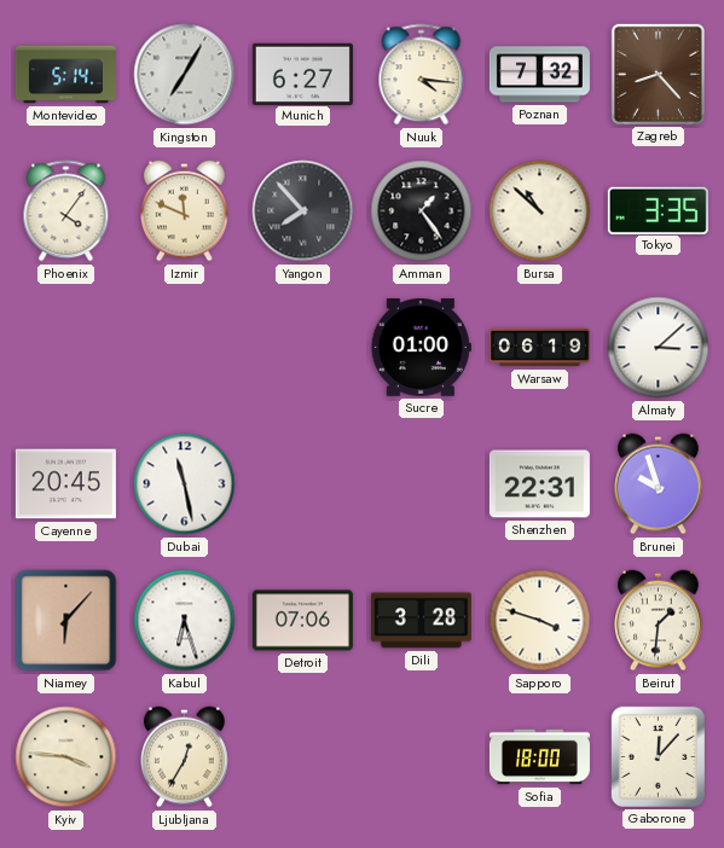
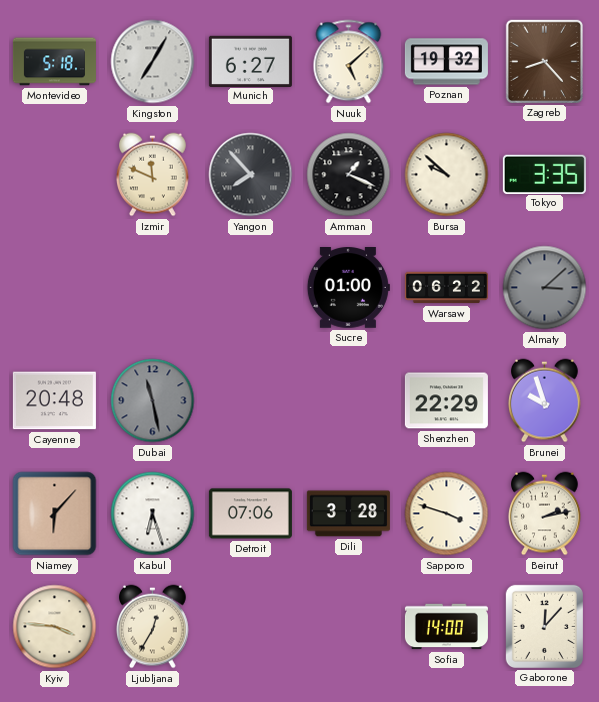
Montevideo: 5:14 -> 5:18 (54, 62)
Nuuk: 4:16 -> 5:08 (349, 62)
Poznan: 7:32 -> 19:32 (446, 62)
Phoenix: 4:06 -> none (66, 211)
Amman: 1:24 -> 1:19 (349, 175)
Bursa: 10:52 -> 9:52 (447, 175)
Warsaw: 06:19 -> 06:22 (446, 288)
Almaty dial: white -> grey (545, 288)
Cayenne: 20:45 -> 20:48 (54, 401)
Dubai dial: white -> grey (153, 401)
Shenzhen: 22:31 -> 22:29 (446, 401)
Beirut: 1:31 -> 2:13 (545, 514)
Sofia: 18:00 -> 14:00 (446, 627)
